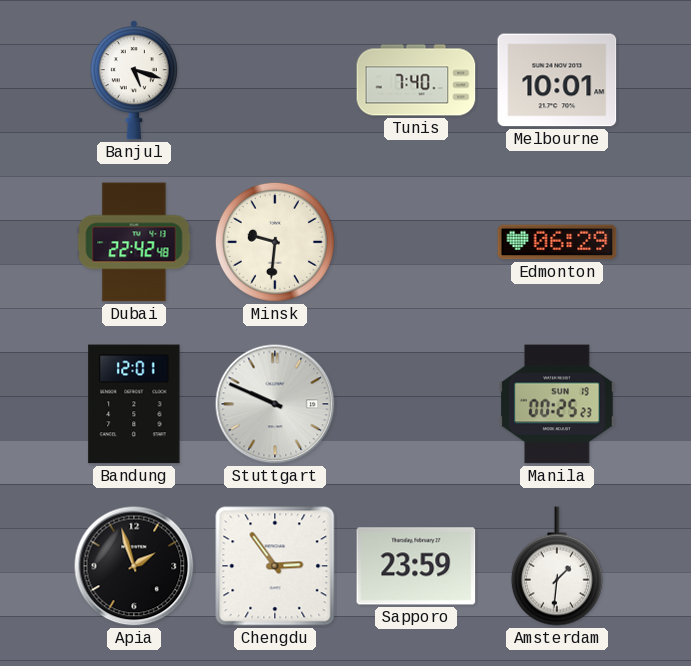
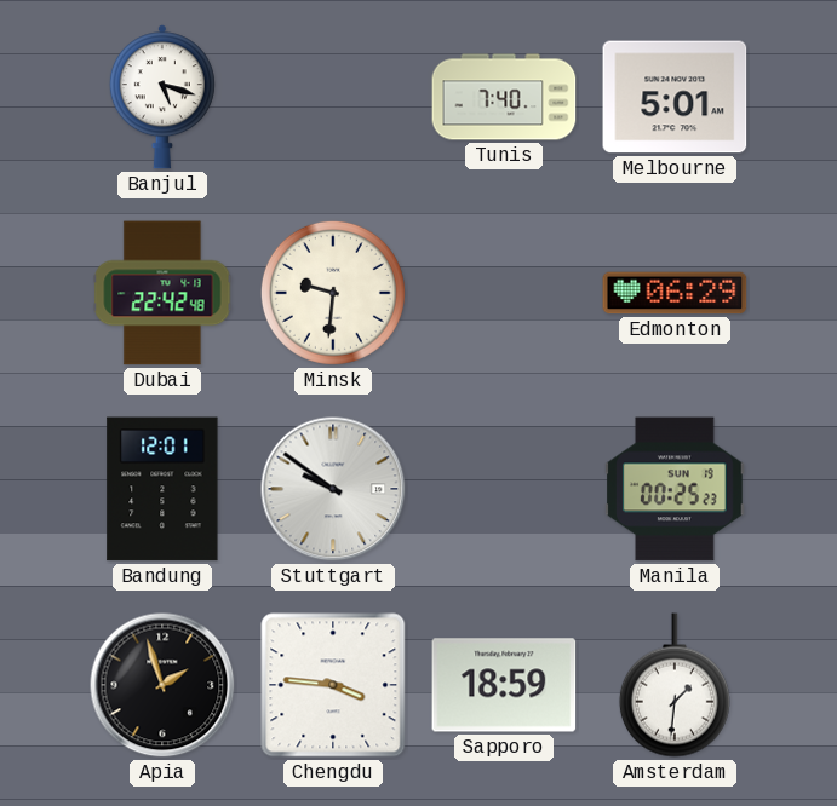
Melbourne: 10:01 -> 5:01 (675, 97)
Stuttgart: 9:49 -> 9:51 (333, 489)
Chengdu: 2:54 -> 3:46 (333, 685)
Sapporo: 23:59 -> 18:59 (504, 685)
